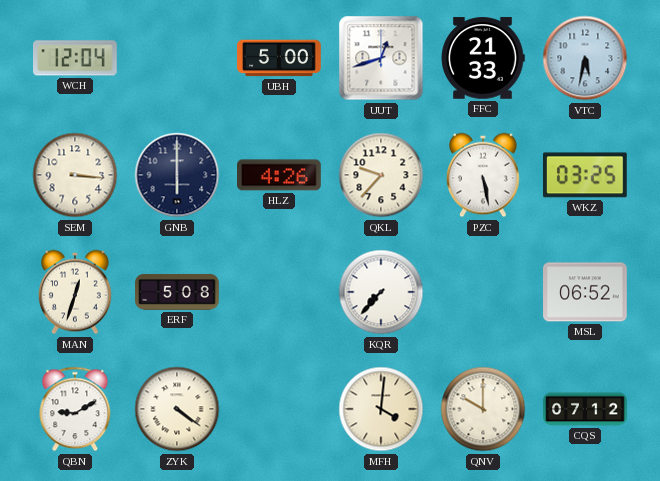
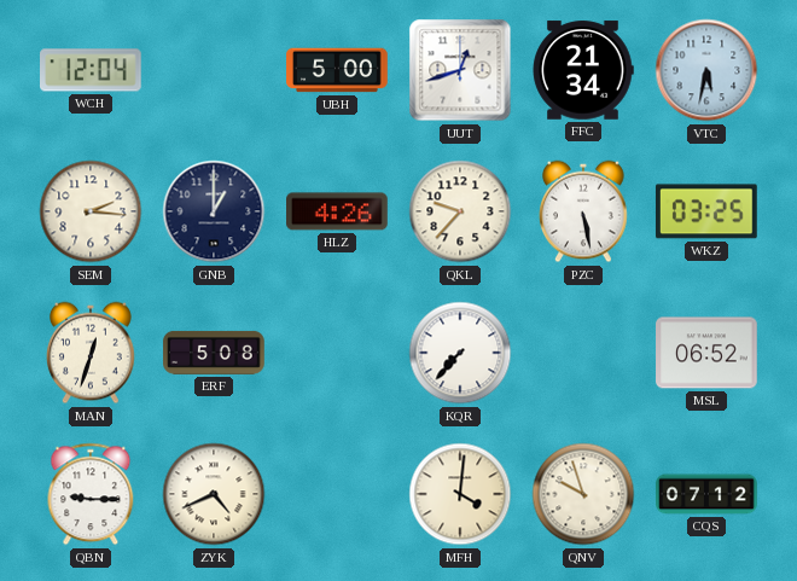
FFC: 21:33 -> 21:34 (583, 70)
SEM: 3:16 -> 2:16 (91, 211)
GNB: 6:00 -> 1:00 (214, 211)
QBN: 9:10 -> 9:15 (91, 494)
ZYK: 4:21 -> 4:41 (214, 494)
QNV: 10:00 -> 9:57 (583, 494)
